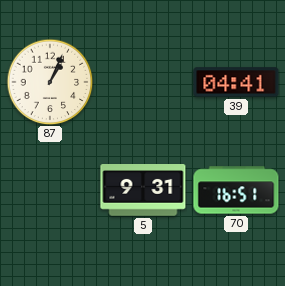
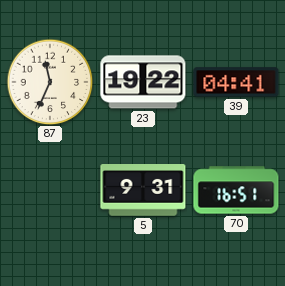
87: 1:04 -> 11:34 (50, 82)
23: none -> 19:22 (143, 82)
